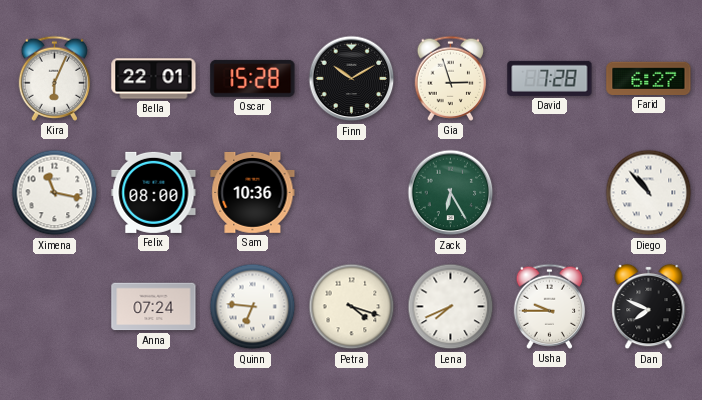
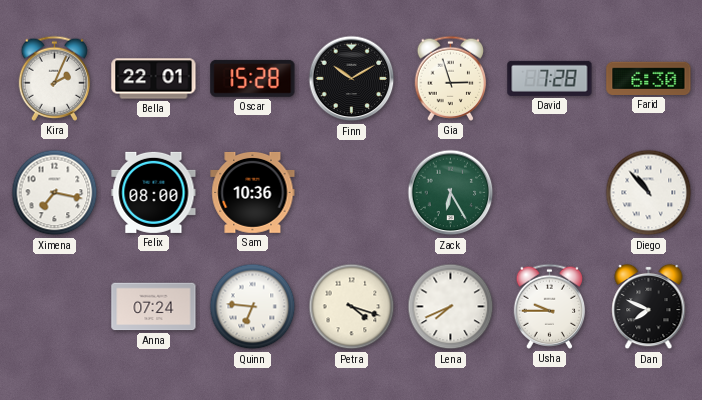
Kira: 6:04 -> 2:04 (55, 78)
Farid: 6:27 -> 6:30 (649, 78)
Ximena: 11:17 -> 7:17 (55, 193)
